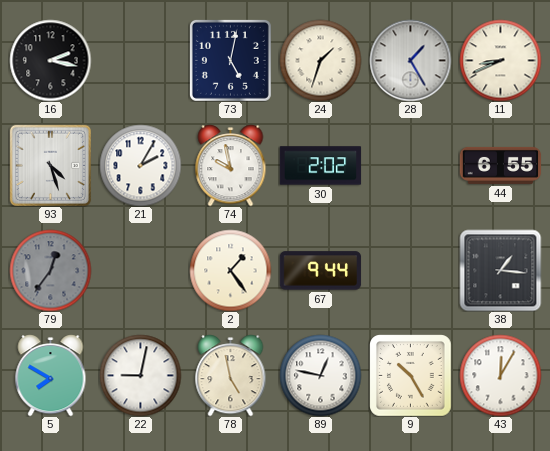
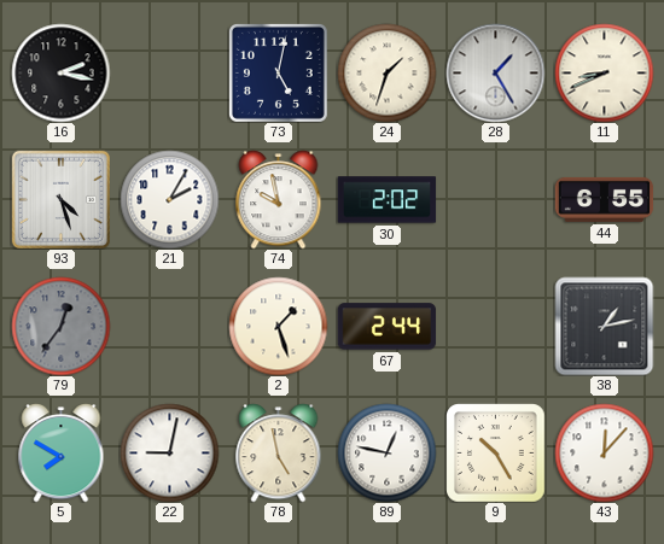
2: 1:24 -> 1:27 (278, 326)
67: 9:44 -> 2:44 (386, 327)
38: 1:16 -> 1:13 (604, 326)
43: 12:05 -> 12:07 (604, 452)
